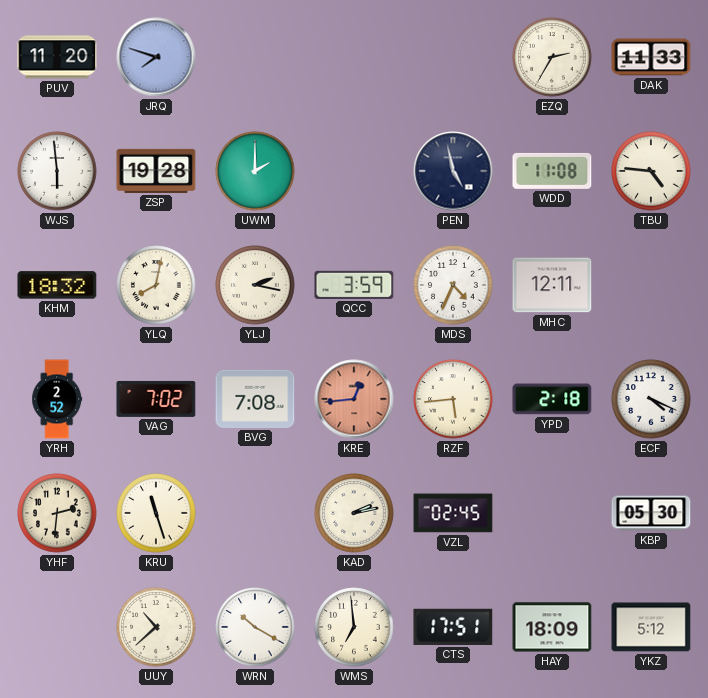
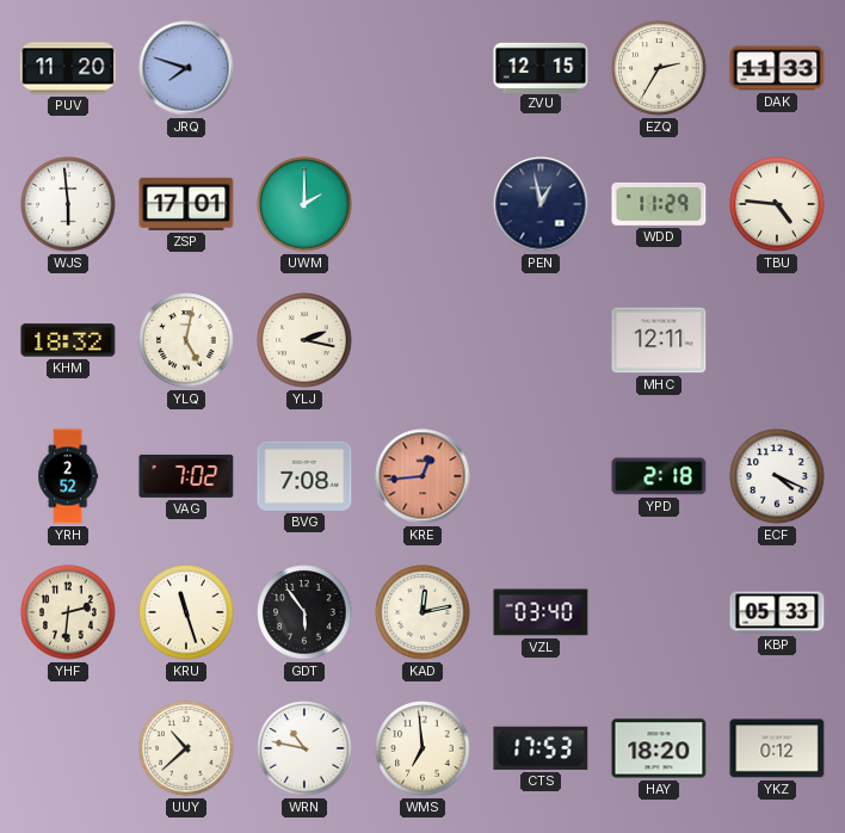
ZVU: none -> 12:15 (541, 67)
ZSP: 19:28 -> 17:01 (186, 204)
PEN: 4:58 -> 12:58 (541, 204)
WDD: 11:08 -> 11:29 (659, 204)
YLQ: 8:02 -> 5:02 (186, 340)
QCC: 3:59 -> none (354, 285)
MDS: 4:34 -> none (453, 285)
RZF: 5:44 -> none (453, 399)
GDT: none -> 5:54 (304, 612)
KAD: 2:13 -> 12:13 (422, 612)
VZL: 02:45 -> 03:40 (541, 612)
KBP: 05:30 -> 05:33 (777, 612)
WRN: 10:20 -> 10:47 (304, 748)
CTS: 17:51 -> 17:53 (541, 748)
HAY: 18:09 -> 18:20 (659, 748)
YKZ: 5:12 -> 0:12 (777, 748)
